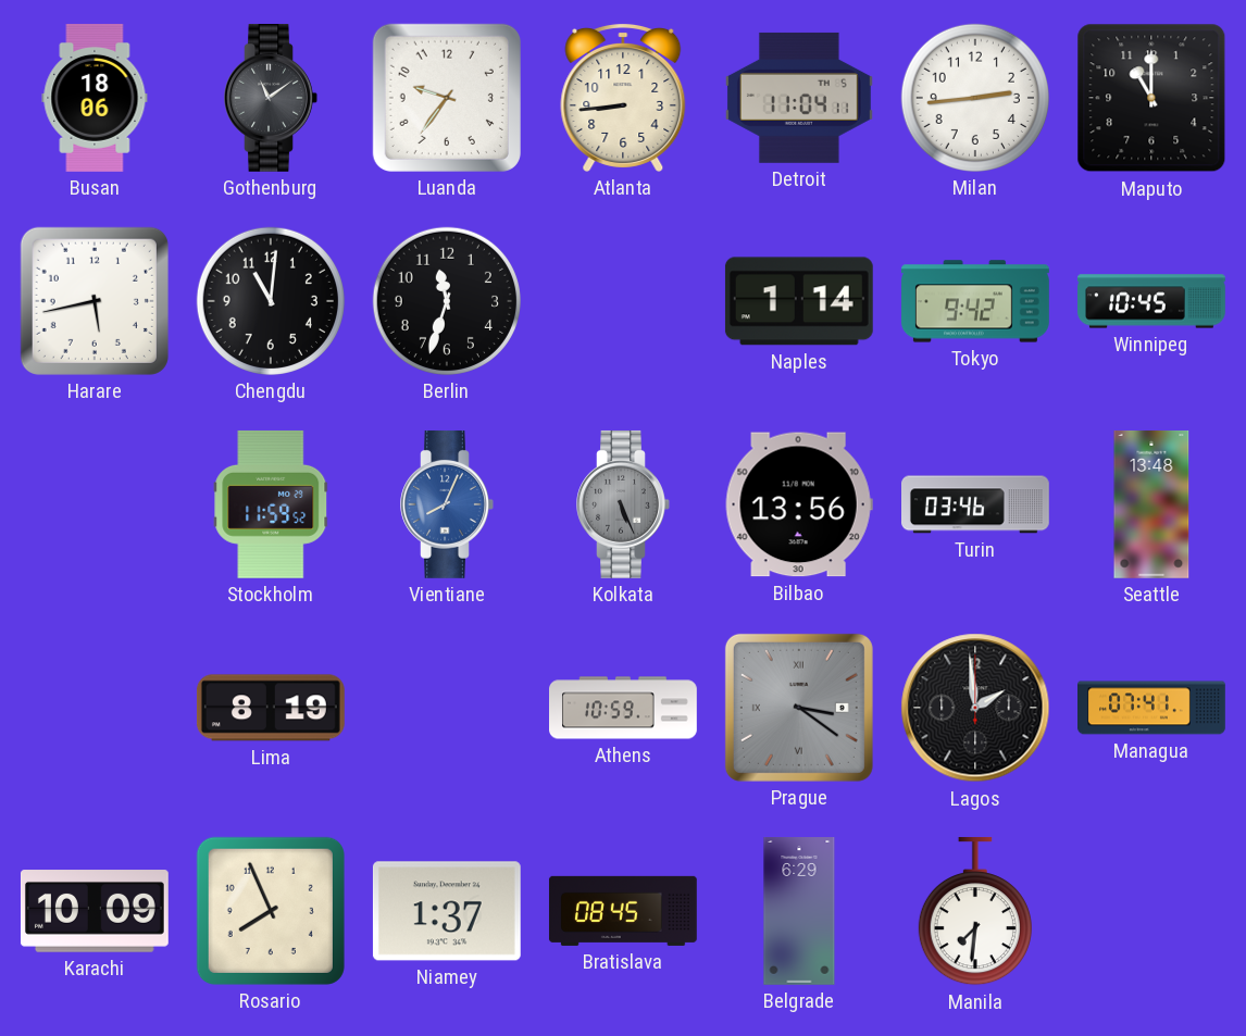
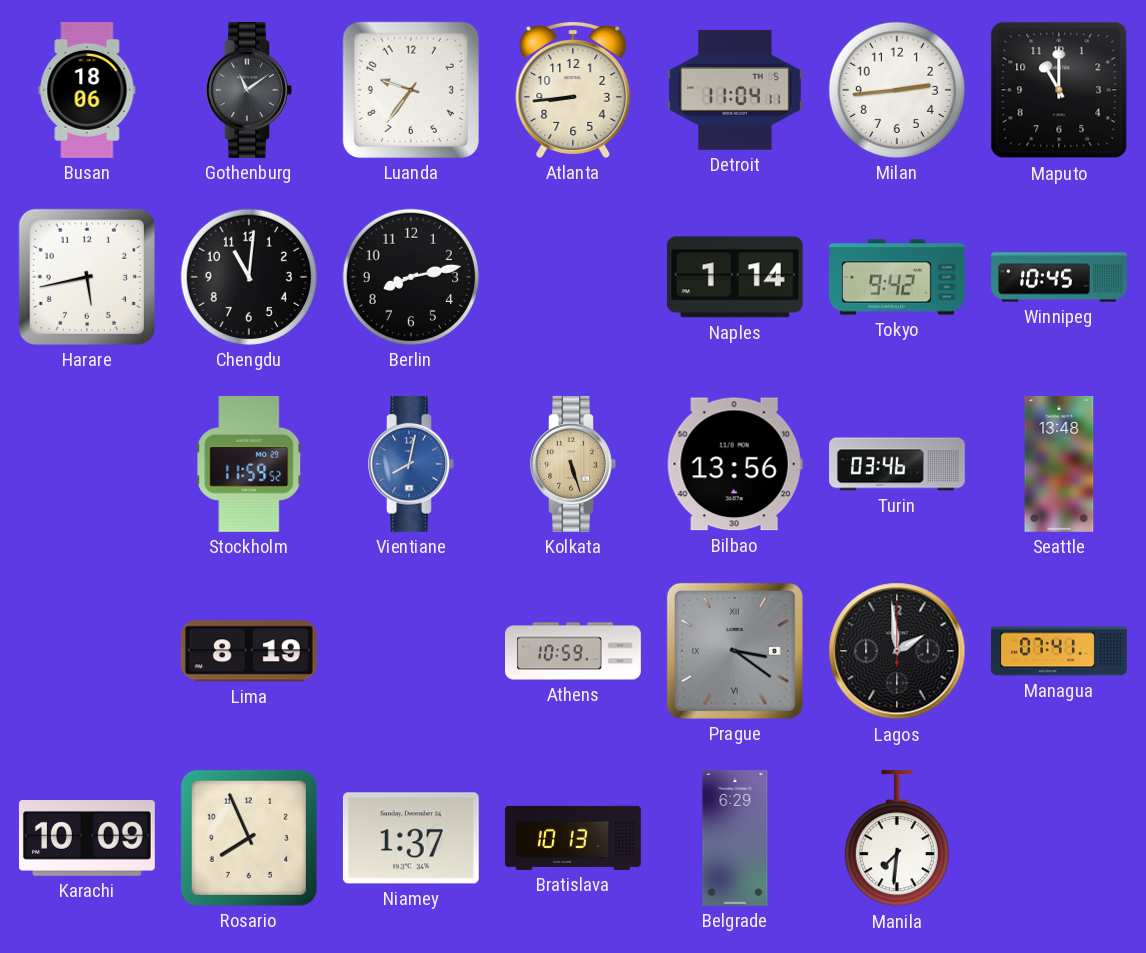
Berlin: 11:33 -> 8:13 (411, 277)
Vientiane: 8:04 -> 8:02 (411, 464)
Kolkata: 5:26 -> 5:27 (573, 464)
Kolkata dial: grey -> champagne (573, 464)
Bratislava: 08:45 -> 10:13 (573, 838)
